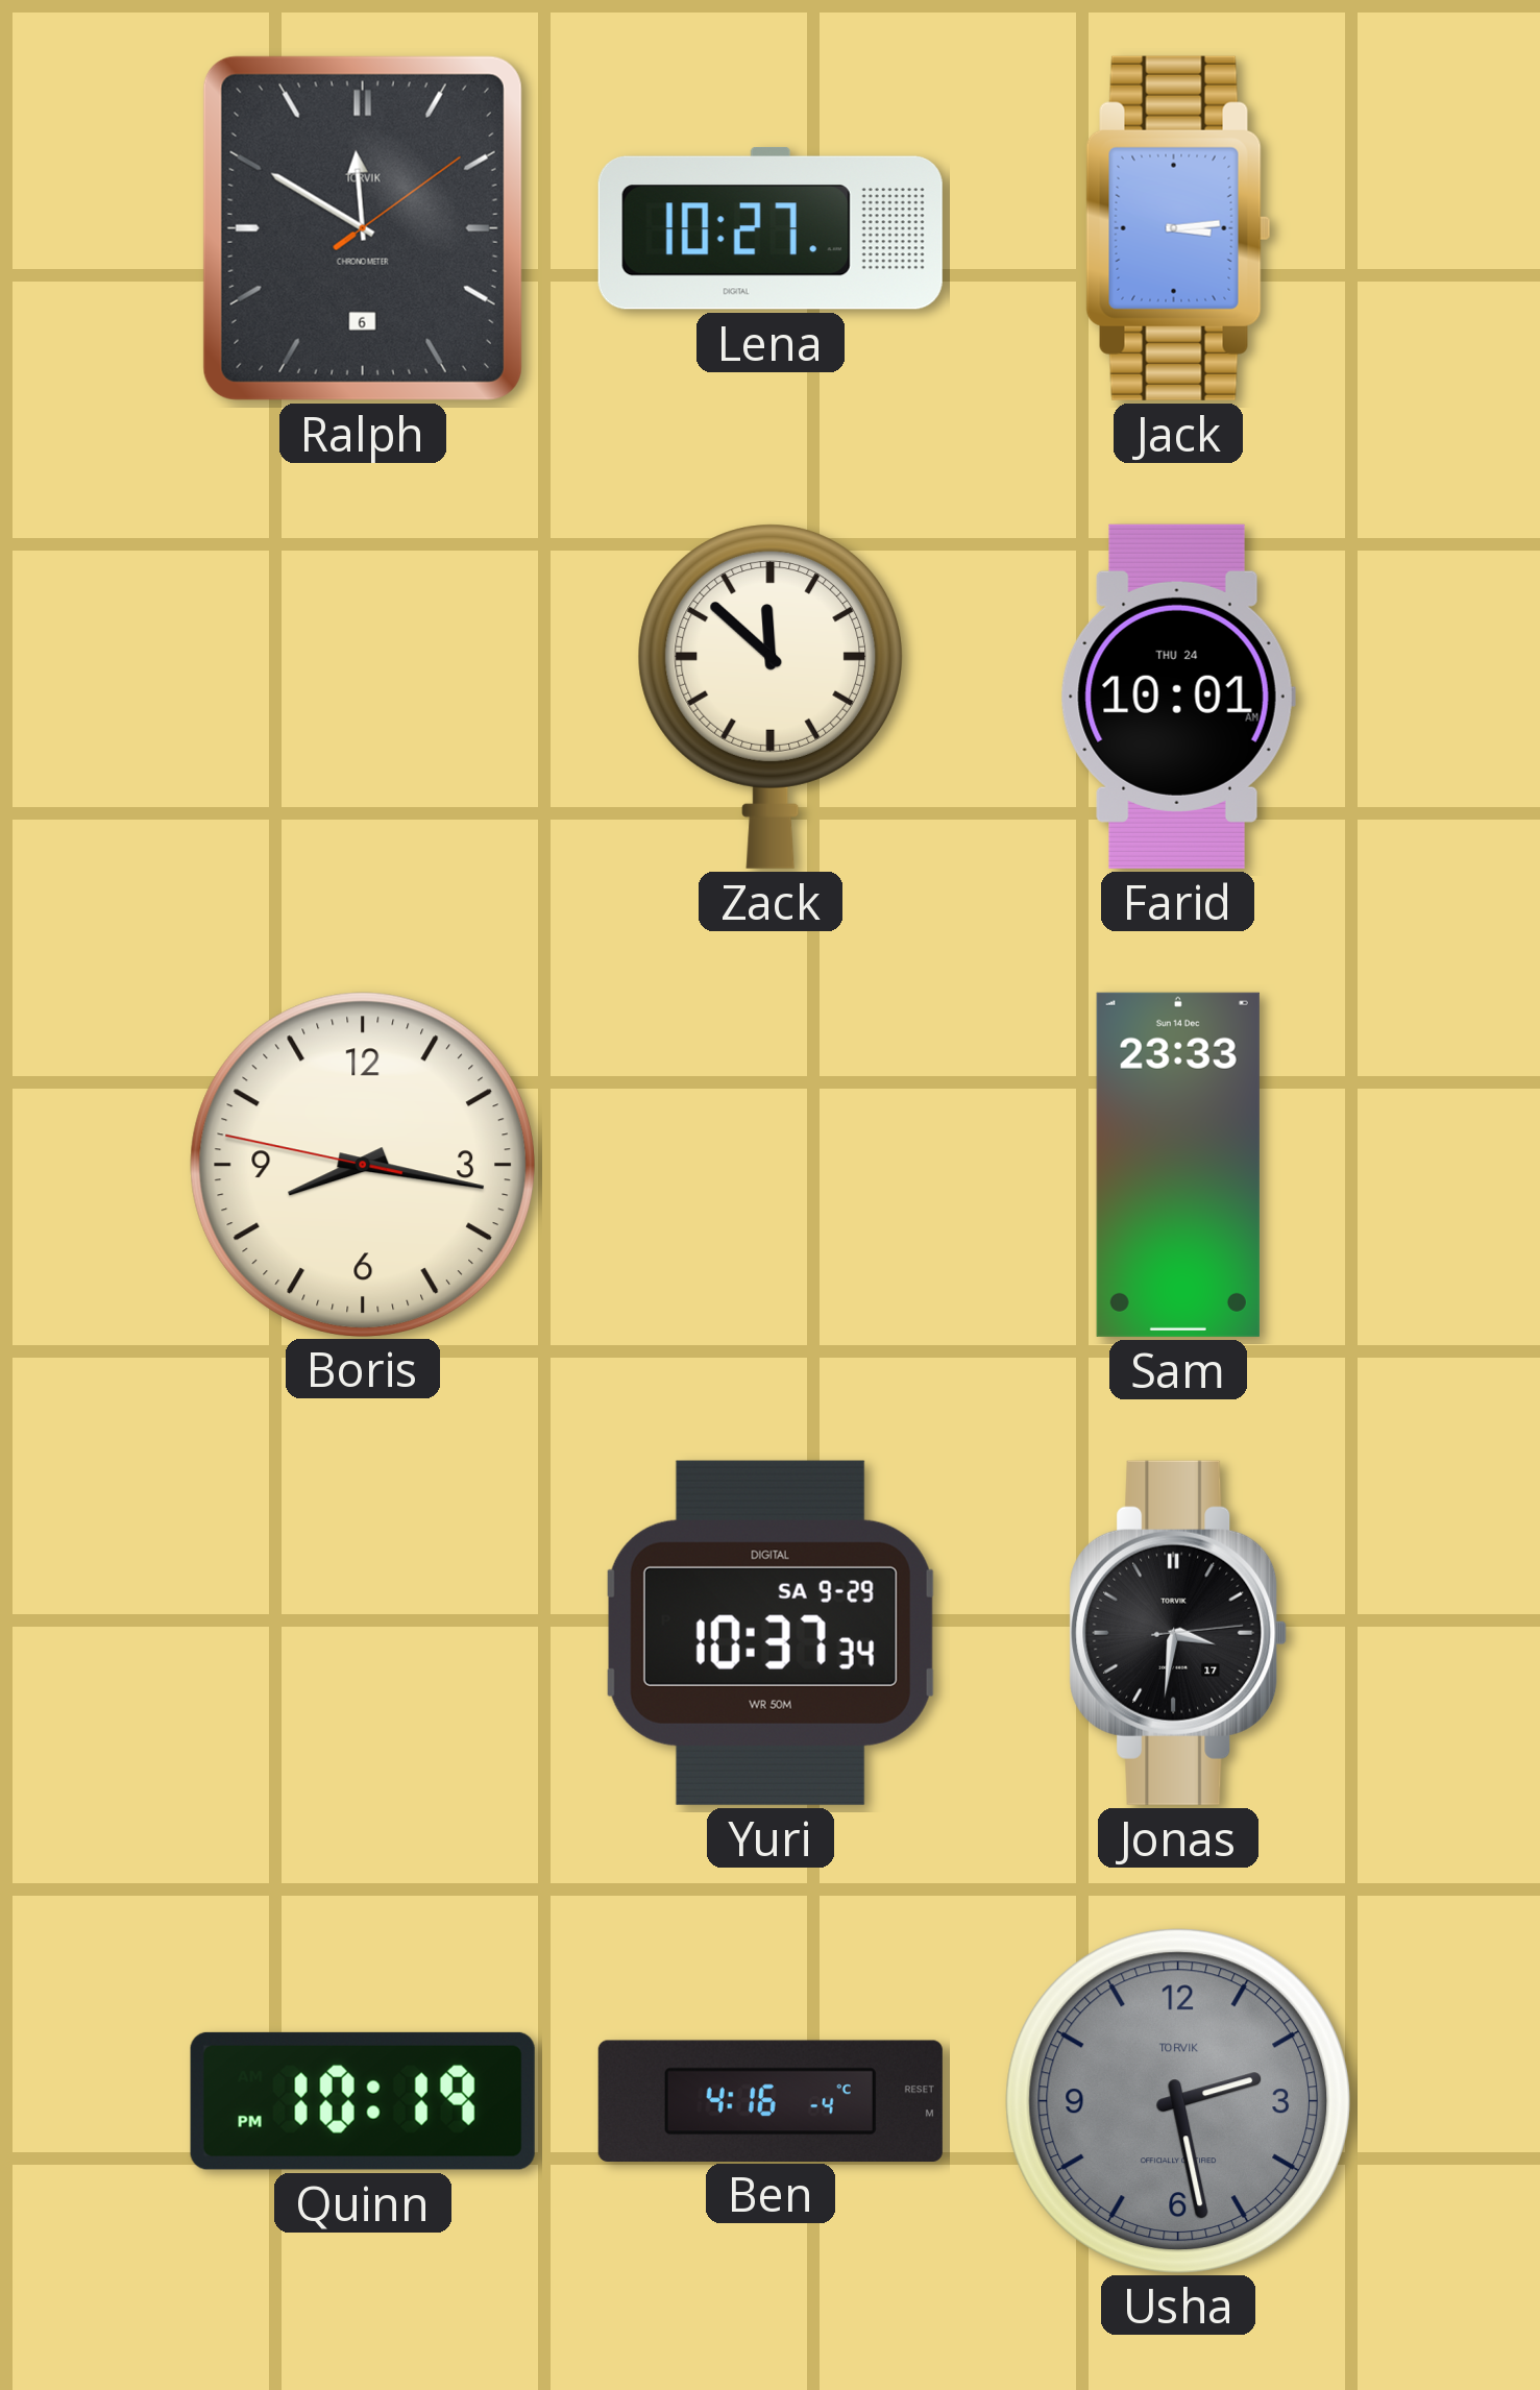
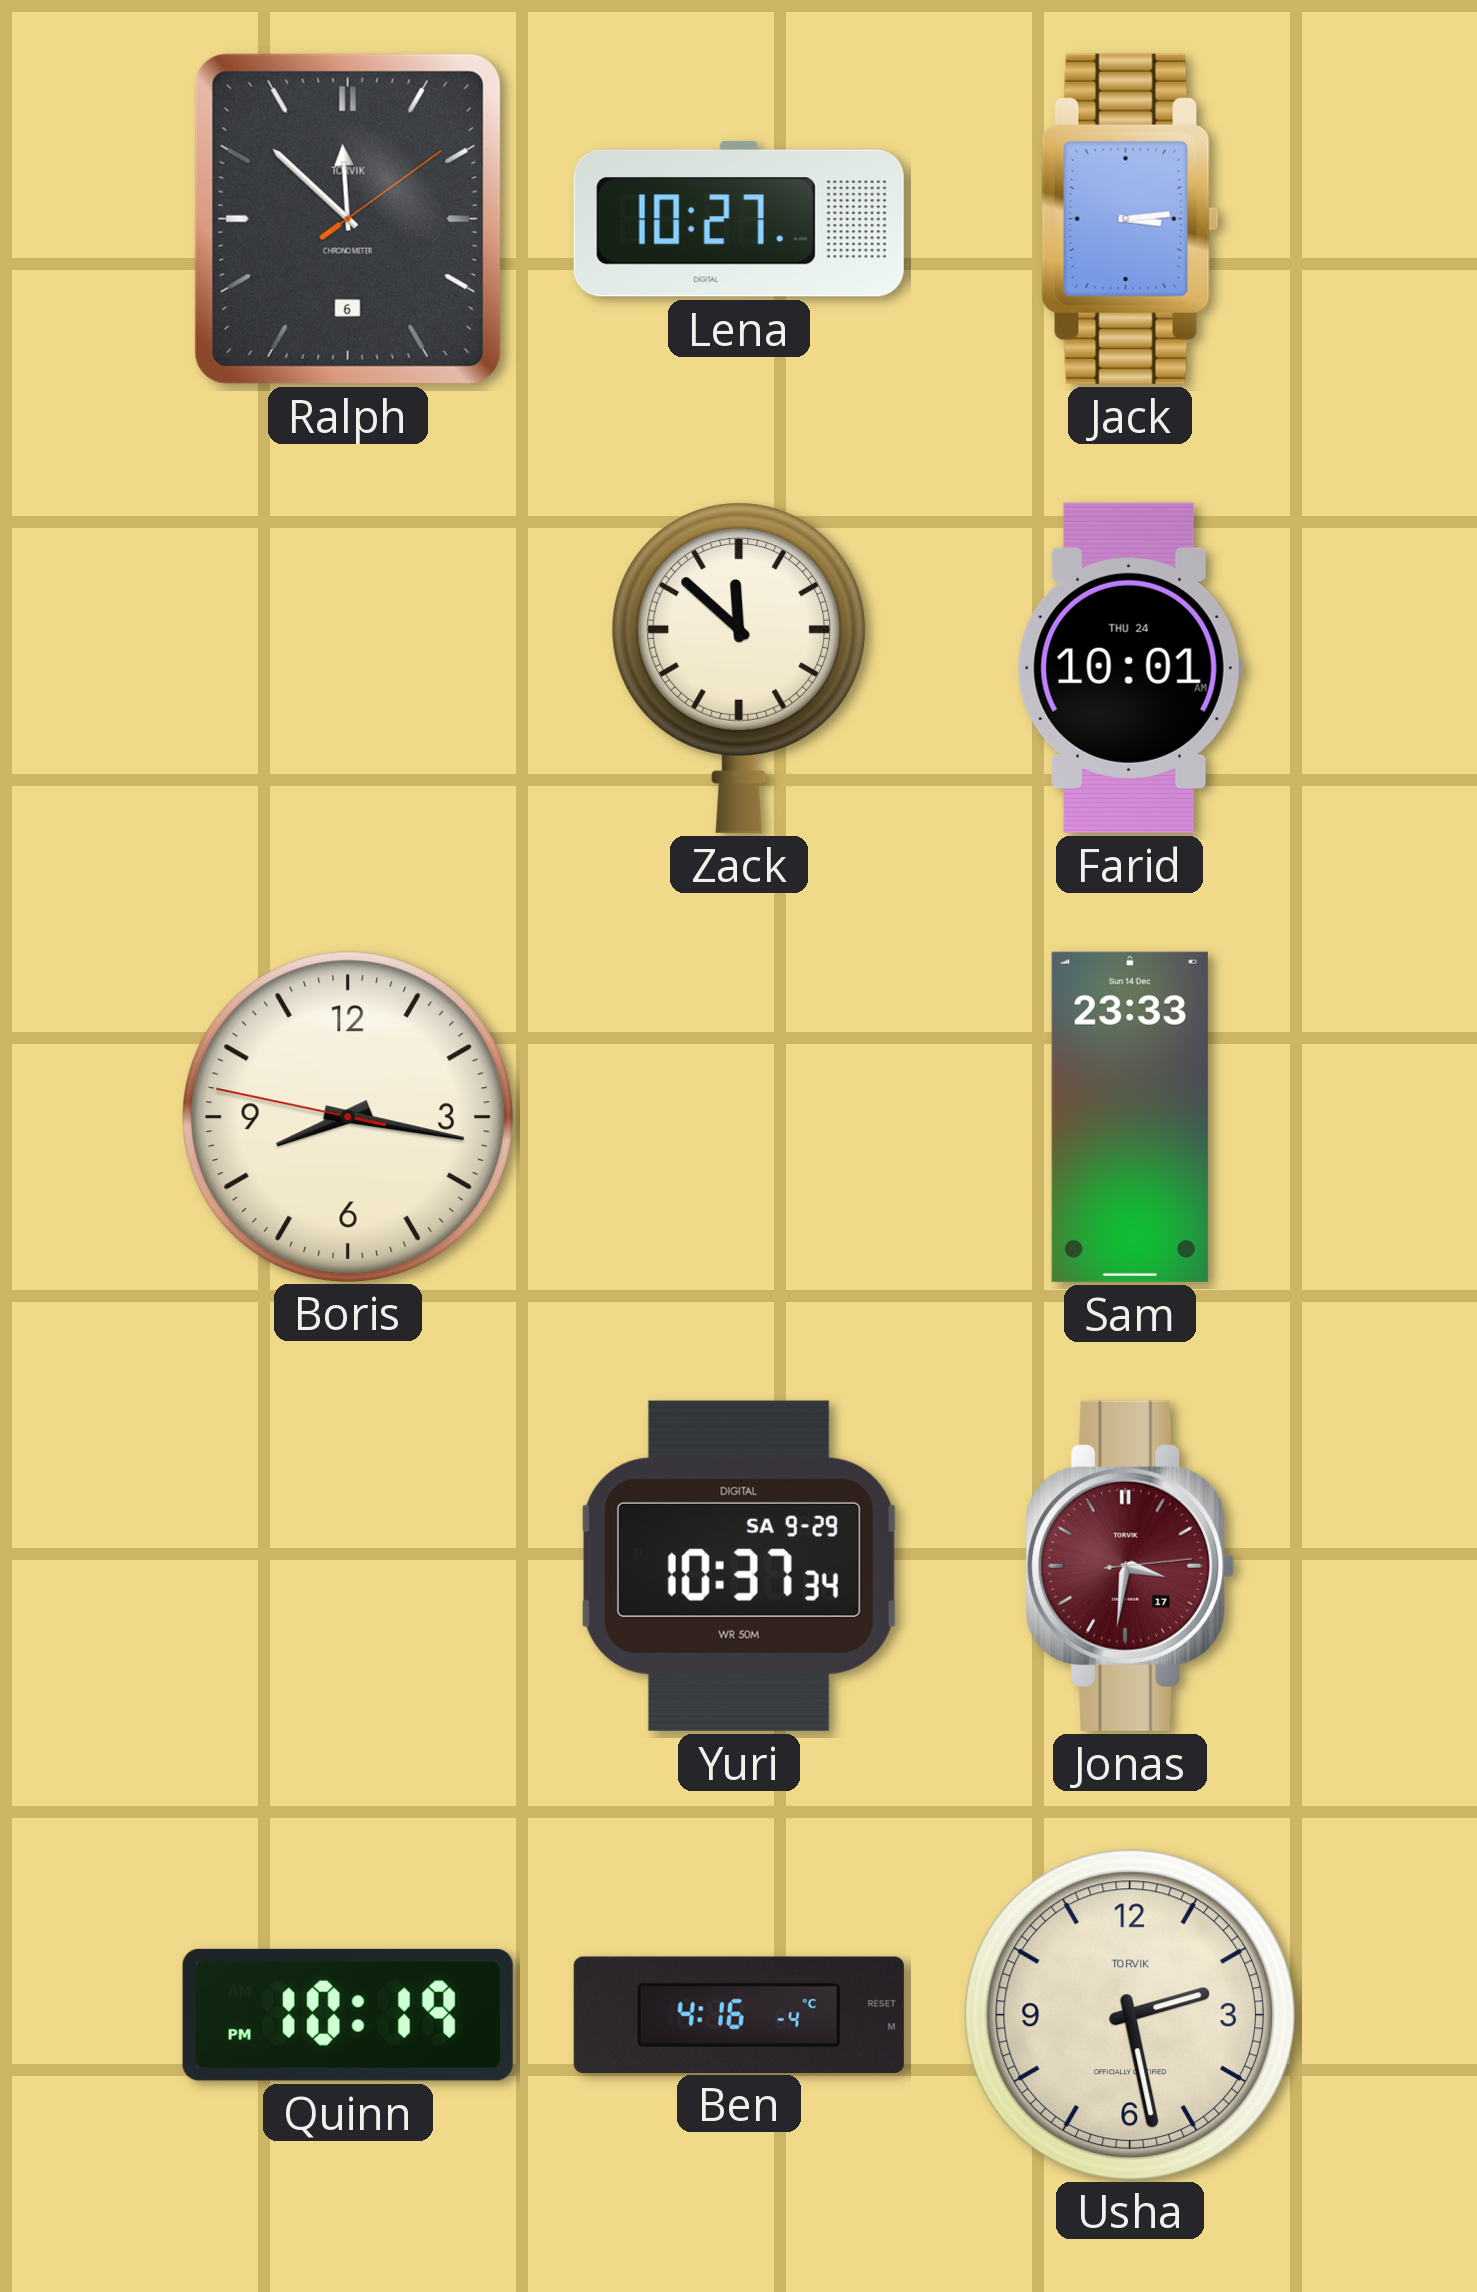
Ralph: 11:50 -> 11:52 (348, 219)
Jonas dial: black -> burgundy (1130, 1566)
Usha dial: grey -> cream (1129, 2014)
